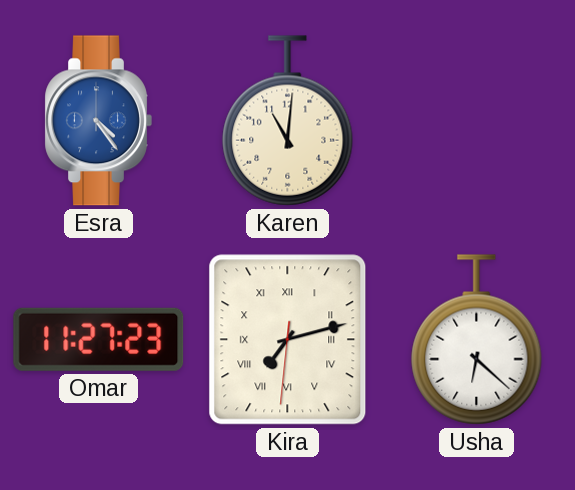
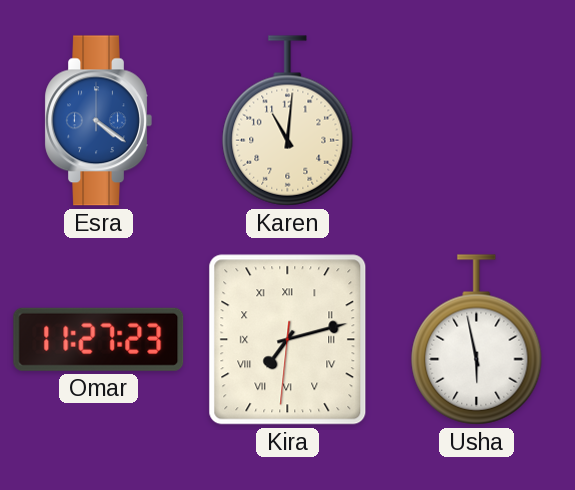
Esra: 4:24 -> 4:21 (98, 121)
Usha: 6:22 -> 5:58 (477, 340)
